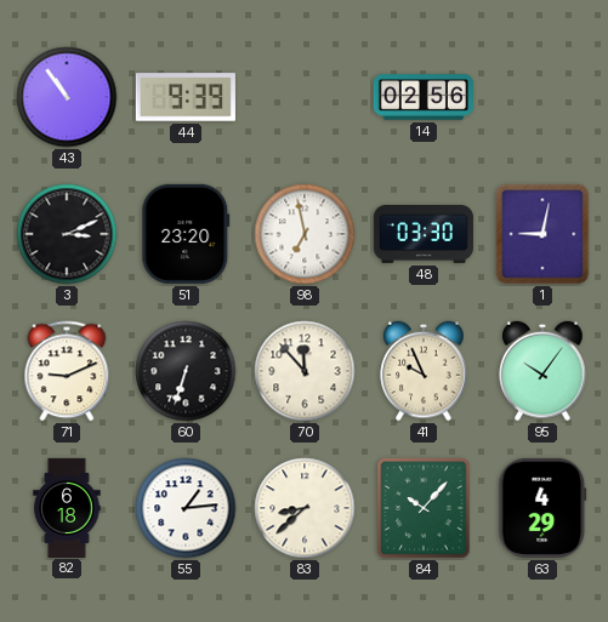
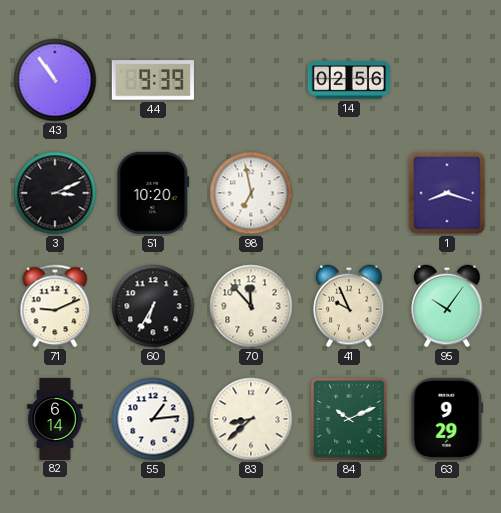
51: 23:20 -> 10:20 (153, 193)
48: 03:30 -> none (424, 235)
1: 9:02 -> 8:18 (447, 193)
60: 6:33 -> 6:35 (153, 306)
82: 6:18 -> 6:14 (55, 418)
84: 10:07 -> 10:11 (349, 419)
63: 4:29 -> 9:29 (447, 419)
